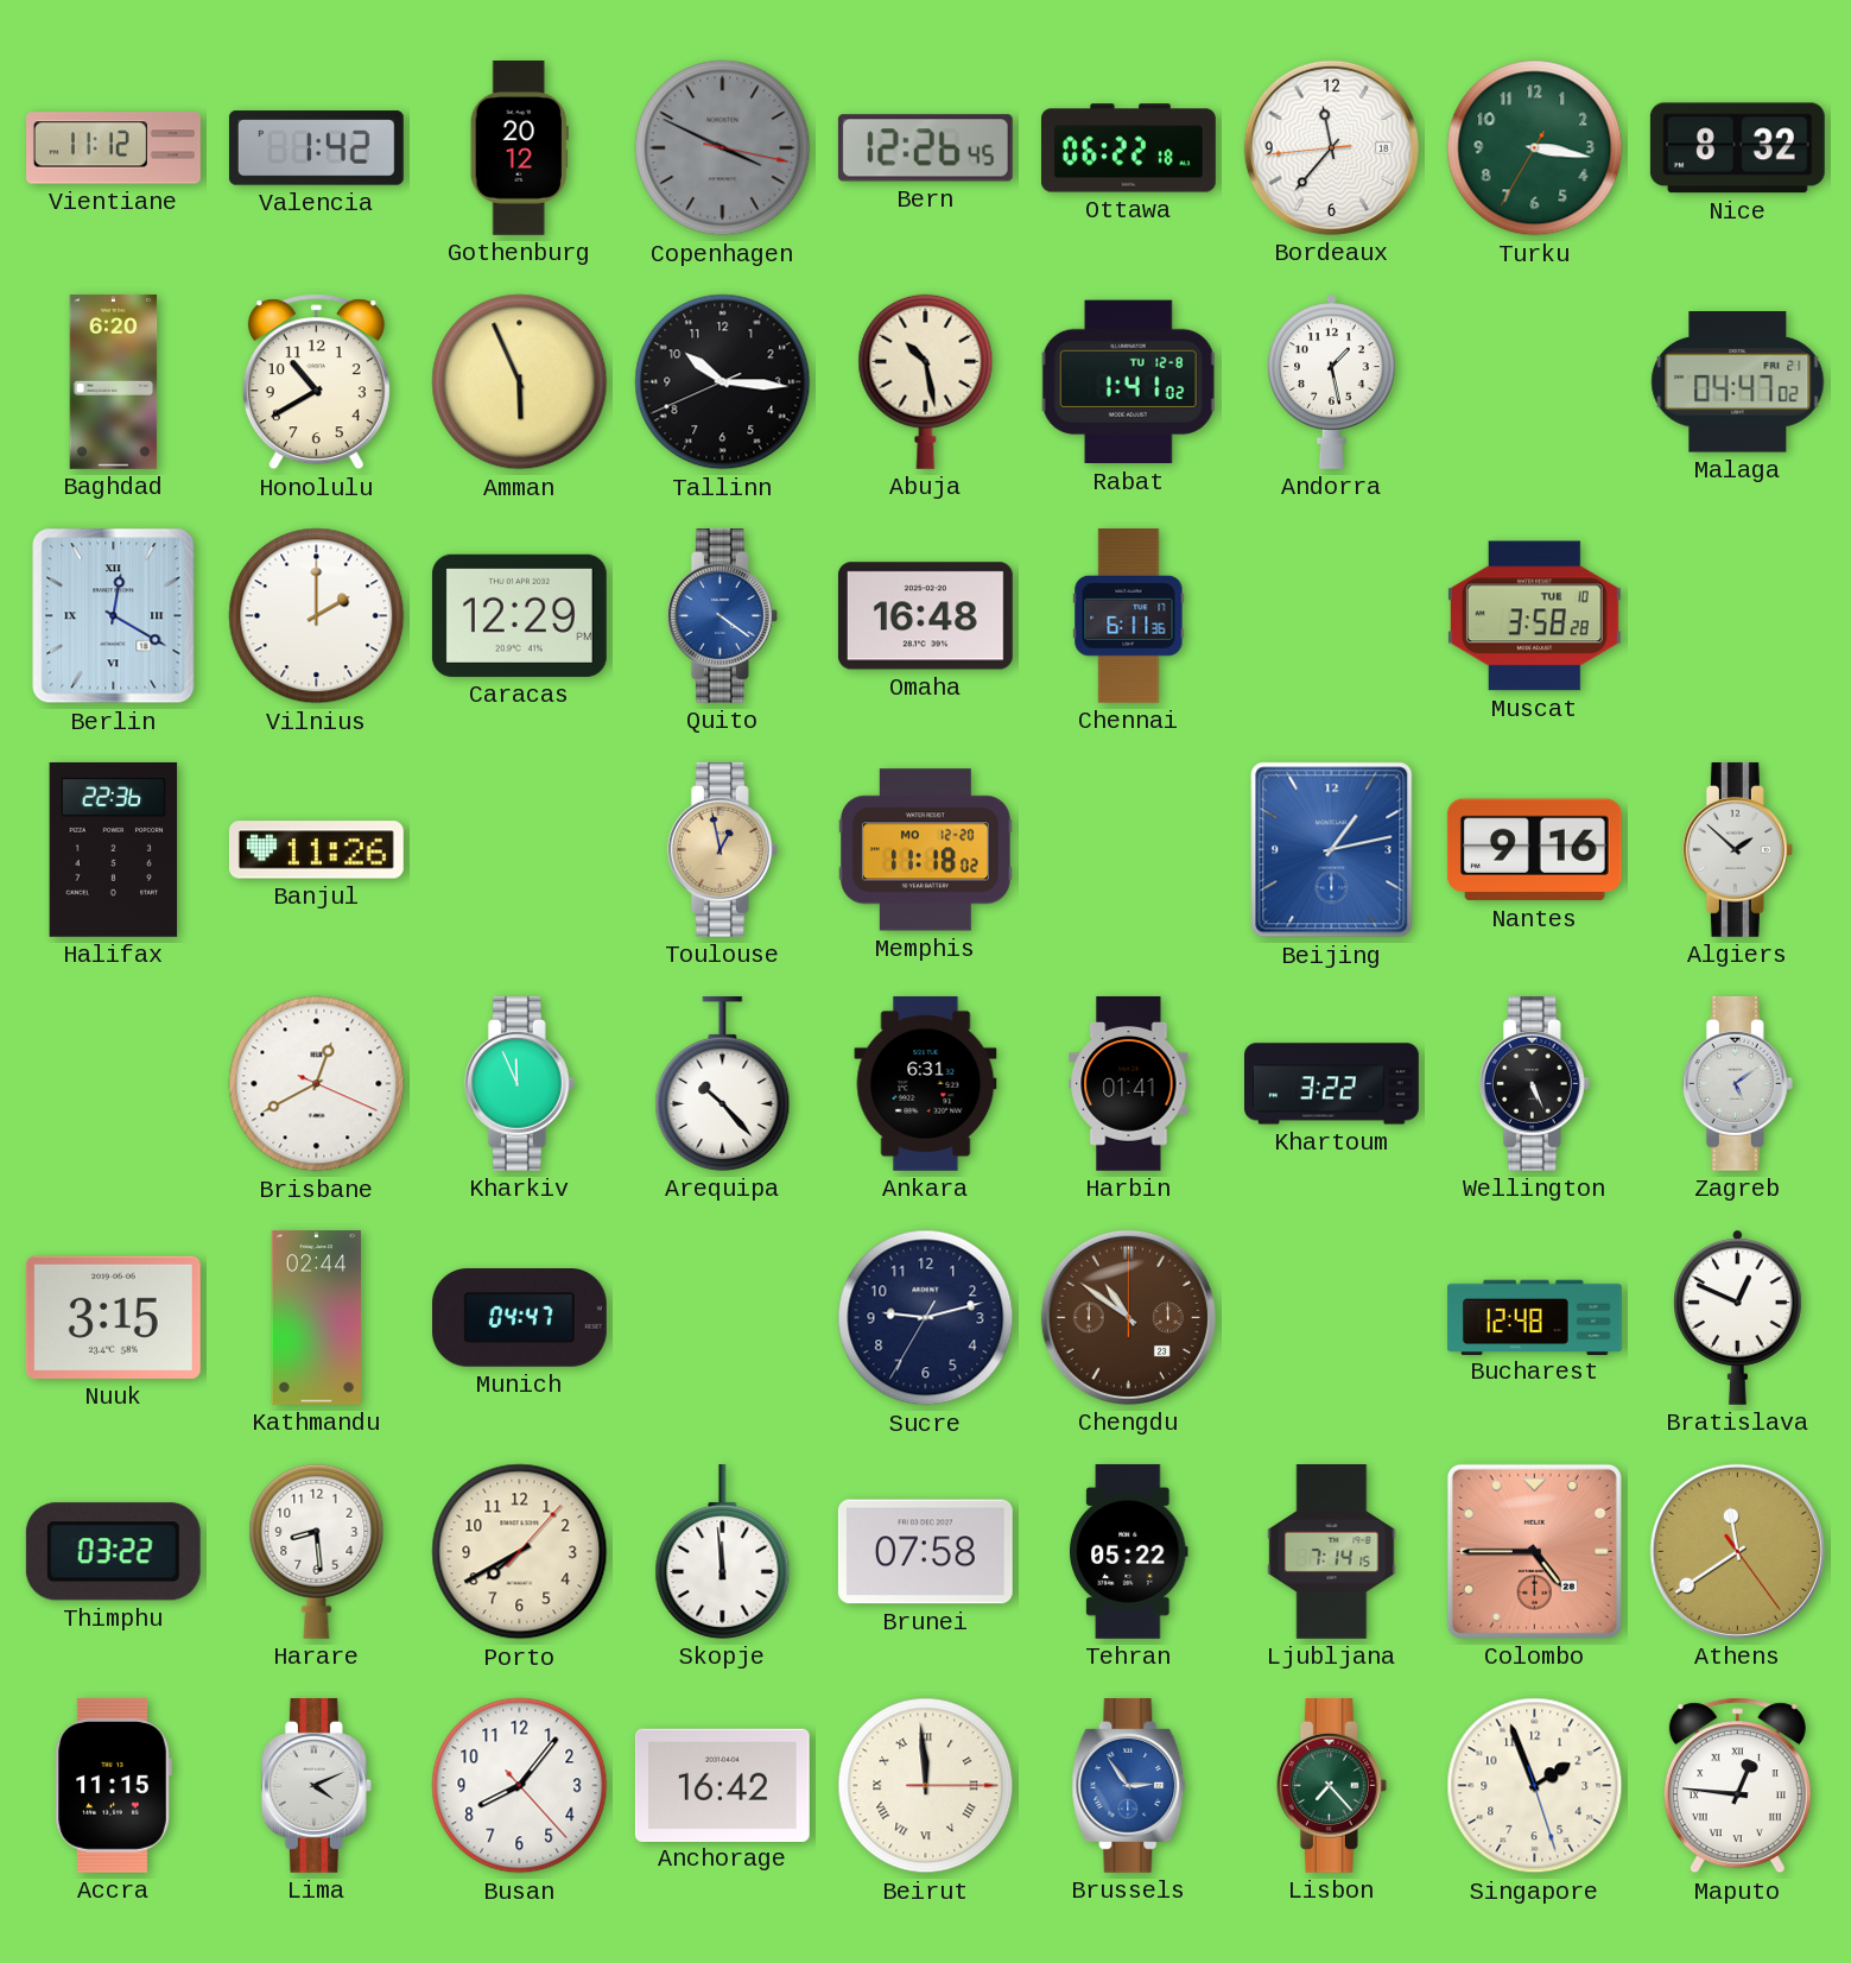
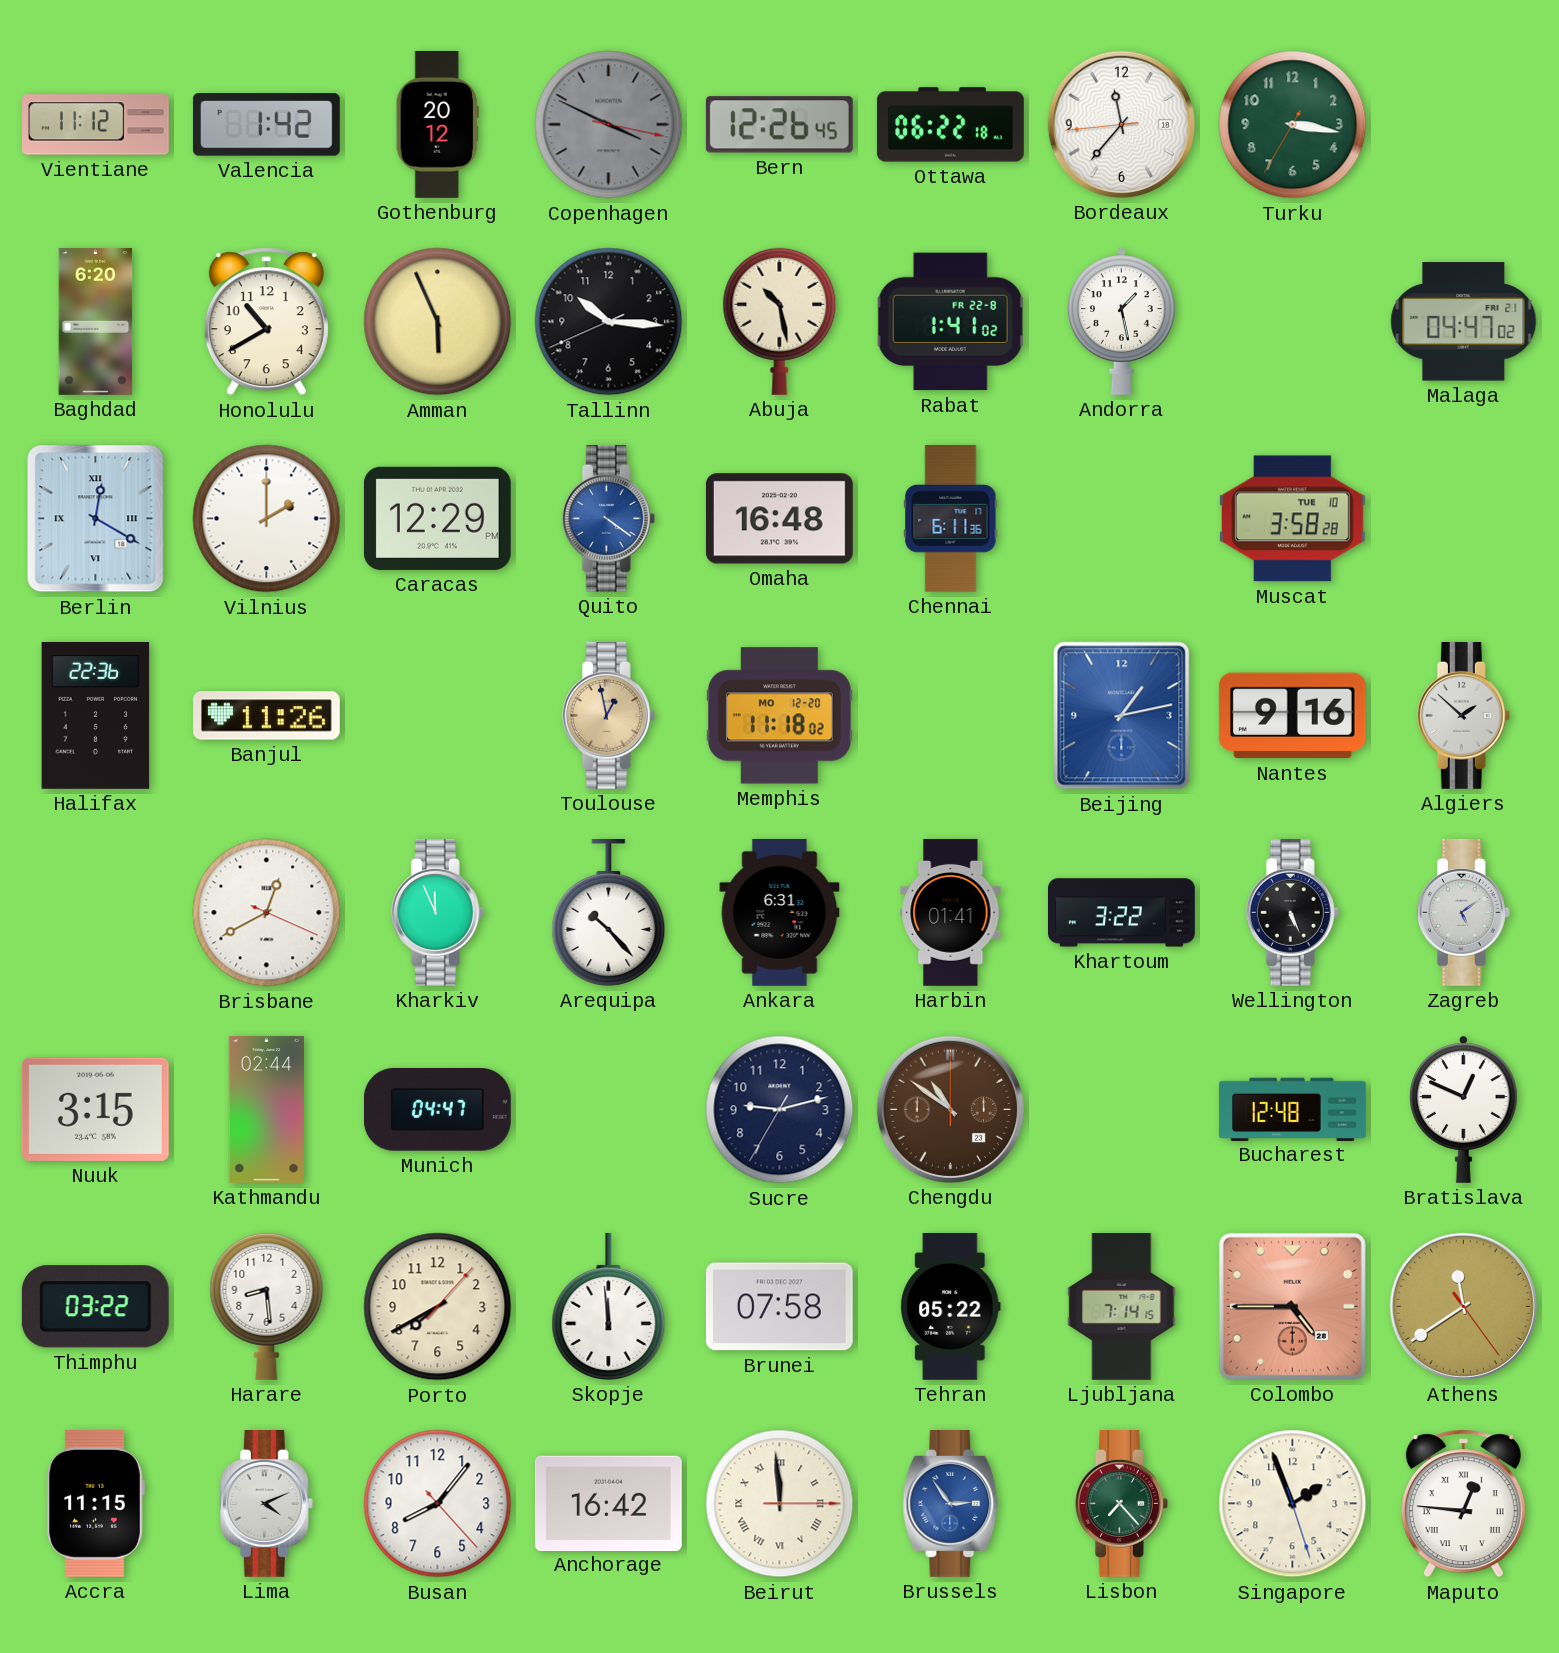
Nice: 8:32 -> none (1737, 148)
Rabat date: TU 12-8 -> FR 22-8 (951, 322)
